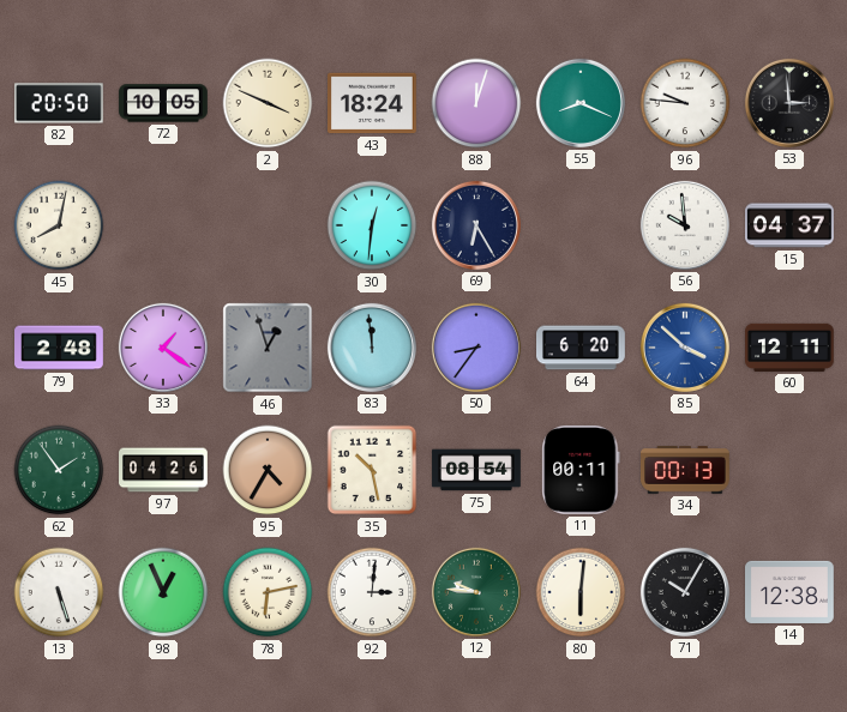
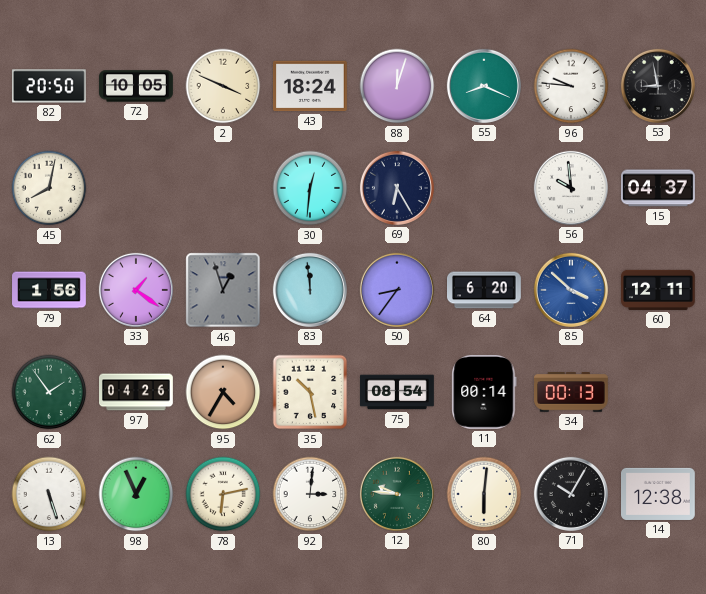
53: 2:59 -> 8:58 (658, 86)
79: 2:48 -> 1:56 (49, 290)
11: 00:11 -> 00:14 (484, 392)
